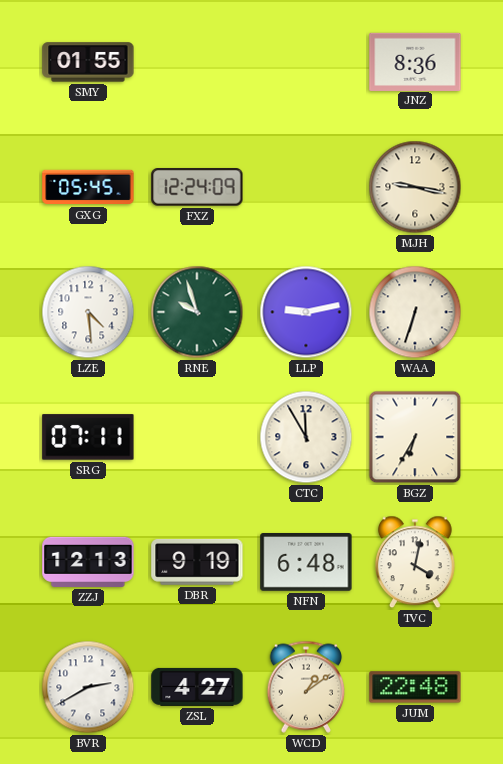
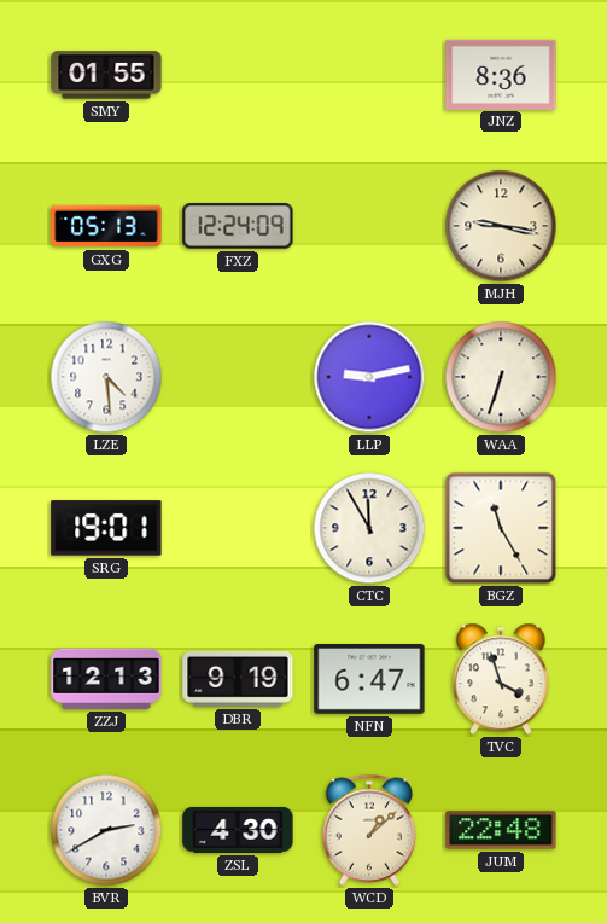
GXG: 05:45 -> 05:13 (106, 226)
RNE: 9:57 -> none (197, 312)
SRG: 07:11 -> 19:01 (106, 528)
BGZ: 6:35 -> 11:25 (501, 528)
NFN: 6:48 -> 6:47 (369, 680)
TVC: 4:02 -> 3:57 (502, 679)
ZSL: 4:27 -> 4:30 (238, 830)
WCD: 1:09 -> 1:08 (369, 830)
